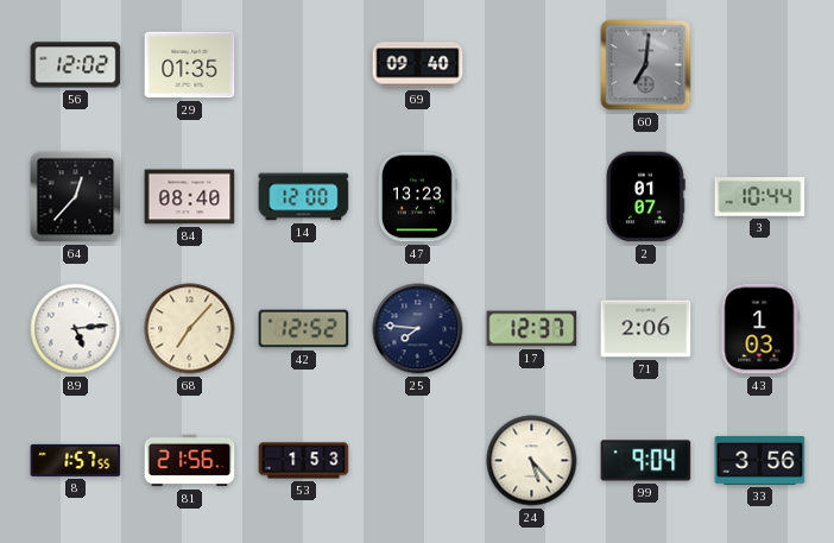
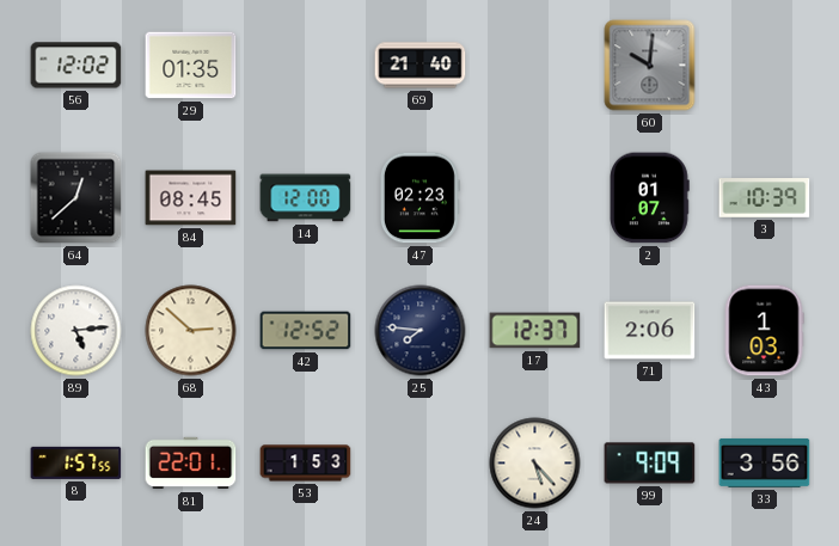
69: 09:40 -> 21:40 (421, 66)
60: 7:01 -> 10:01 (650, 66)
64: 12:37 -> 12:38 (76, 198)
84: 08:40 -> 08:45 (191, 198)
47: 13:23 -> 02:23 (419, 198)
3: 10:44 -> 10:39 (765, 198)
68: 7:07 -> 2:52 (191, 331)
81: 21:56 -> 22:01 (191, 464)
99: 9:04 -> 9:09 (650, 464)
